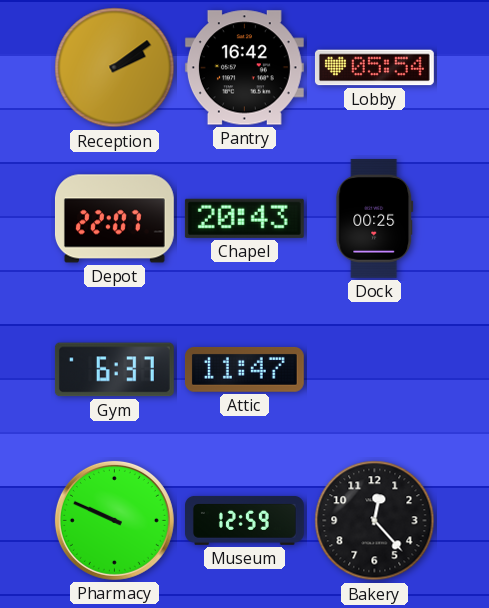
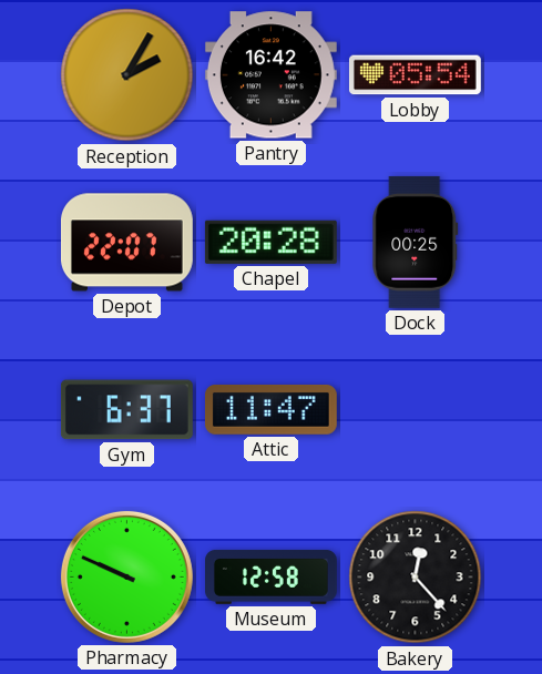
Reception: 2:09 -> 2:05 (127, 75)
Chapel: 20:43 -> 20:28 (270, 242)
Museum: 12:59 -> 12:58 (272, 576)
